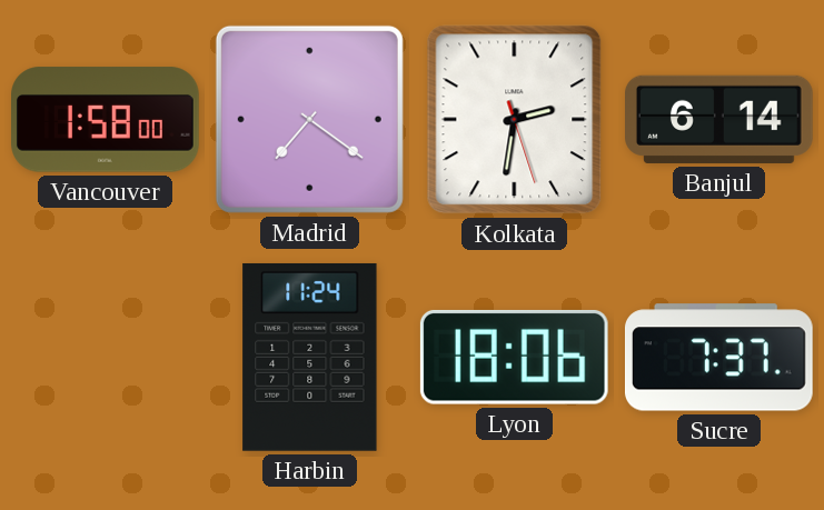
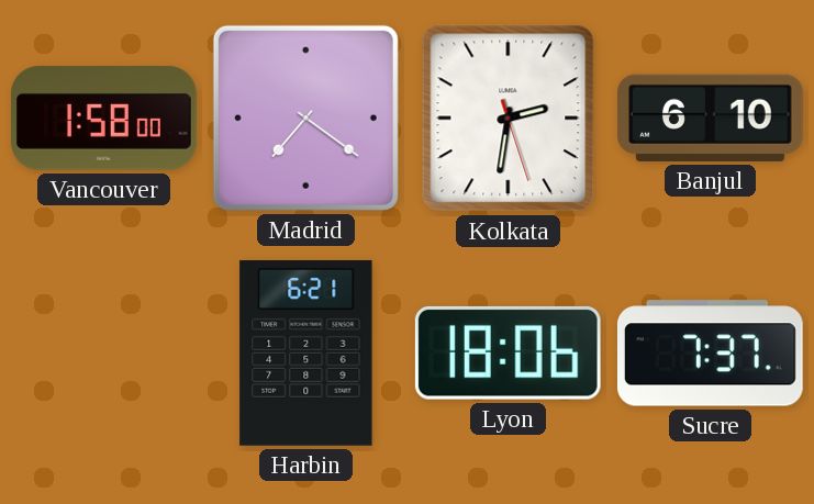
Banjul: 6:14 -> 6:10 (711, 117)
Harbin: 11:24 -> 6:21 (306, 352)
